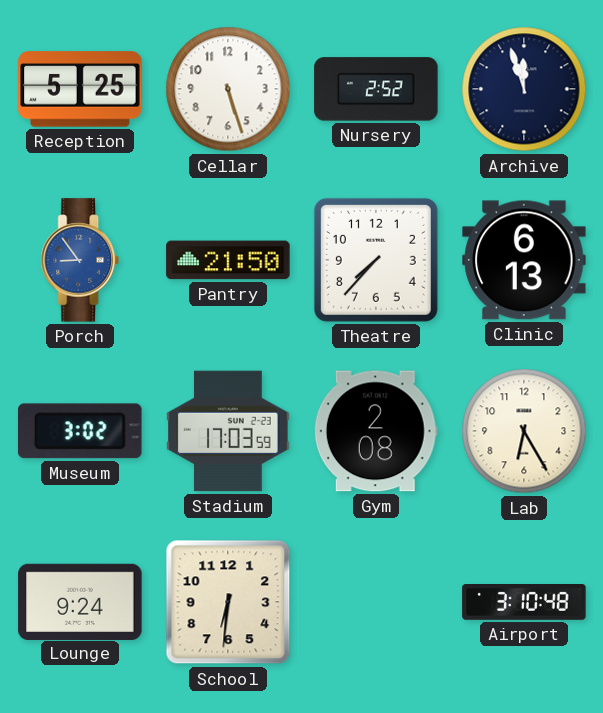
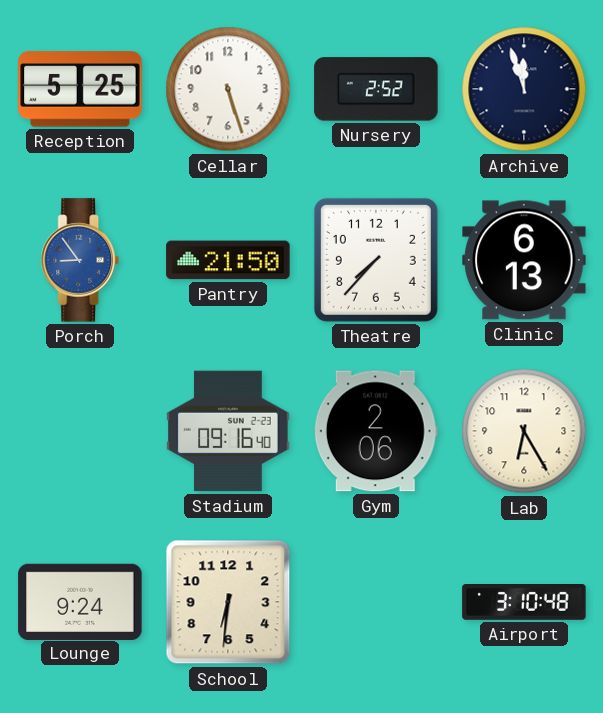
Museum: 3:02 -> none (81, 431)
Stadium: 17:03 -> 09:16 (228, 431)
Gym: 2:08 -> 2:06 (376, 431)
